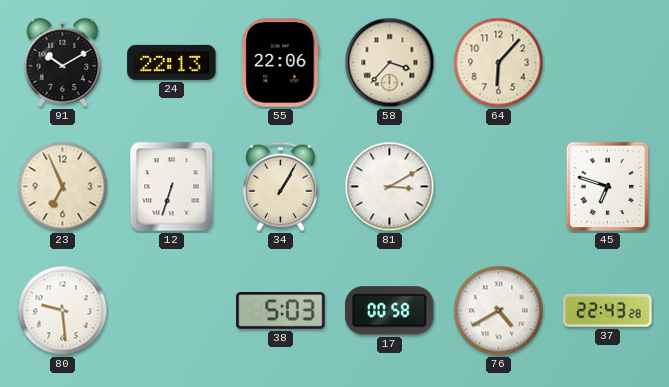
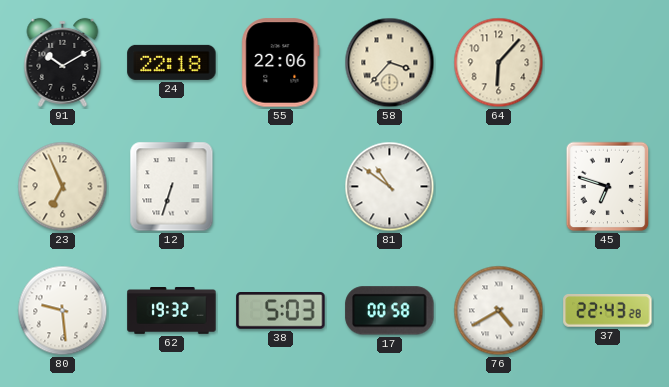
24: 22:13 -> 22:18 (172, 62)
34: 1:05 -> none (281, 187)
81: 3:10 -> 10:51 (390, 187)
62: none -> 19:32 (172, 311)
